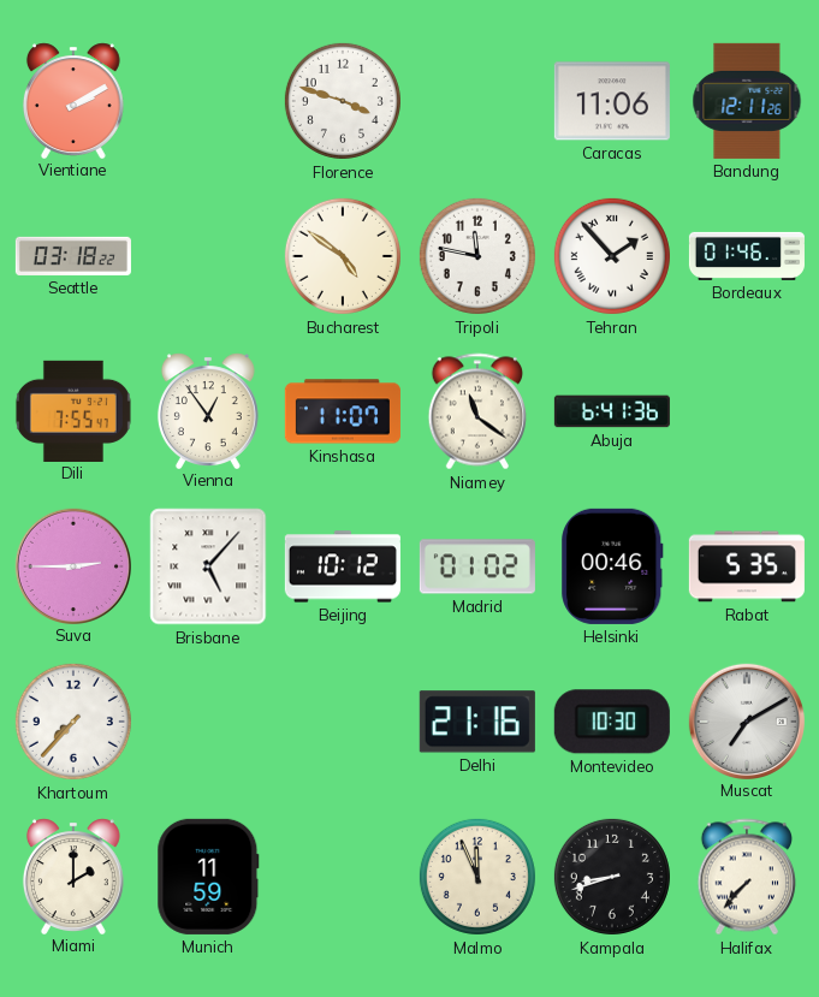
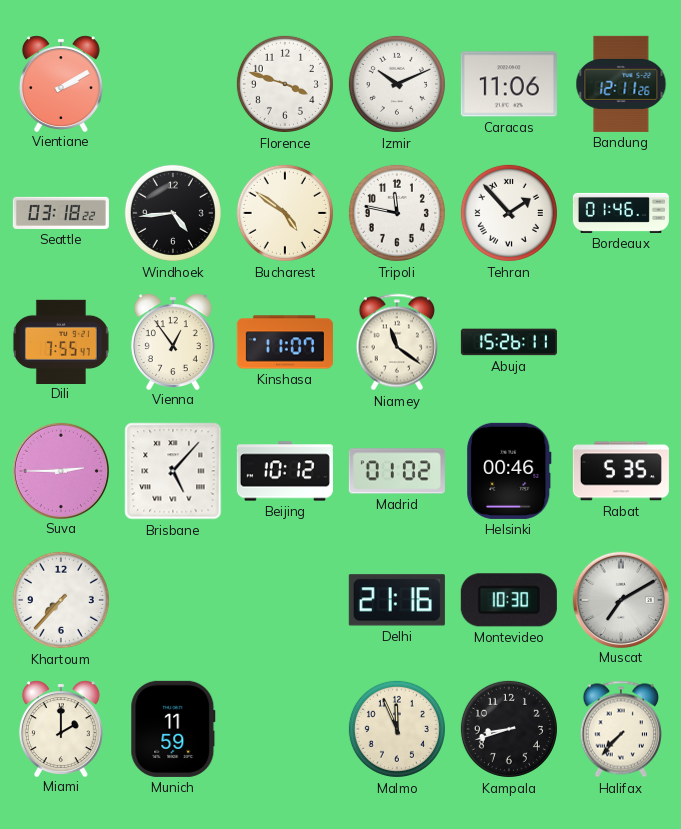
Izmir: none -> 10:11 (397, 84)
Windhoek: none -> 4:44 (173, 213)
Abuja: 6:41 -> 15:26 (509, 342)
